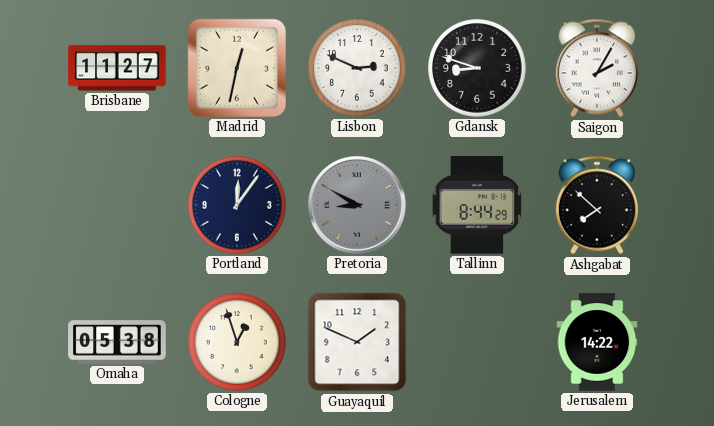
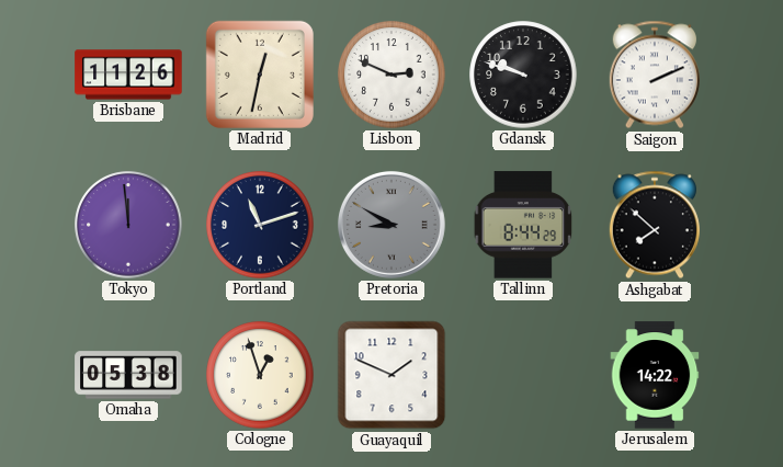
Brisbane: 11:27 -> 11:26 (128, 75)
Gdansk: 8:48 -> 9:48 (523, 75)
Saigon: 2:05 -> 2:11 (655, 75)
Tokyo: none -> 11:59 (128, 225)
Portland: 12:06 -> 11:12 (260, 225)
